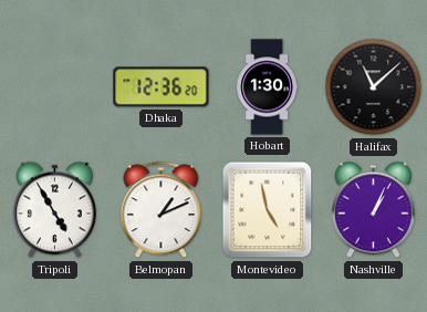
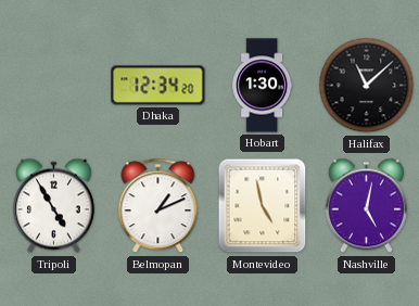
Dhaka: 12:36 -> 12:34 (158, 86)
Nashville: 1:04 -> 5:02 (366, 206)
